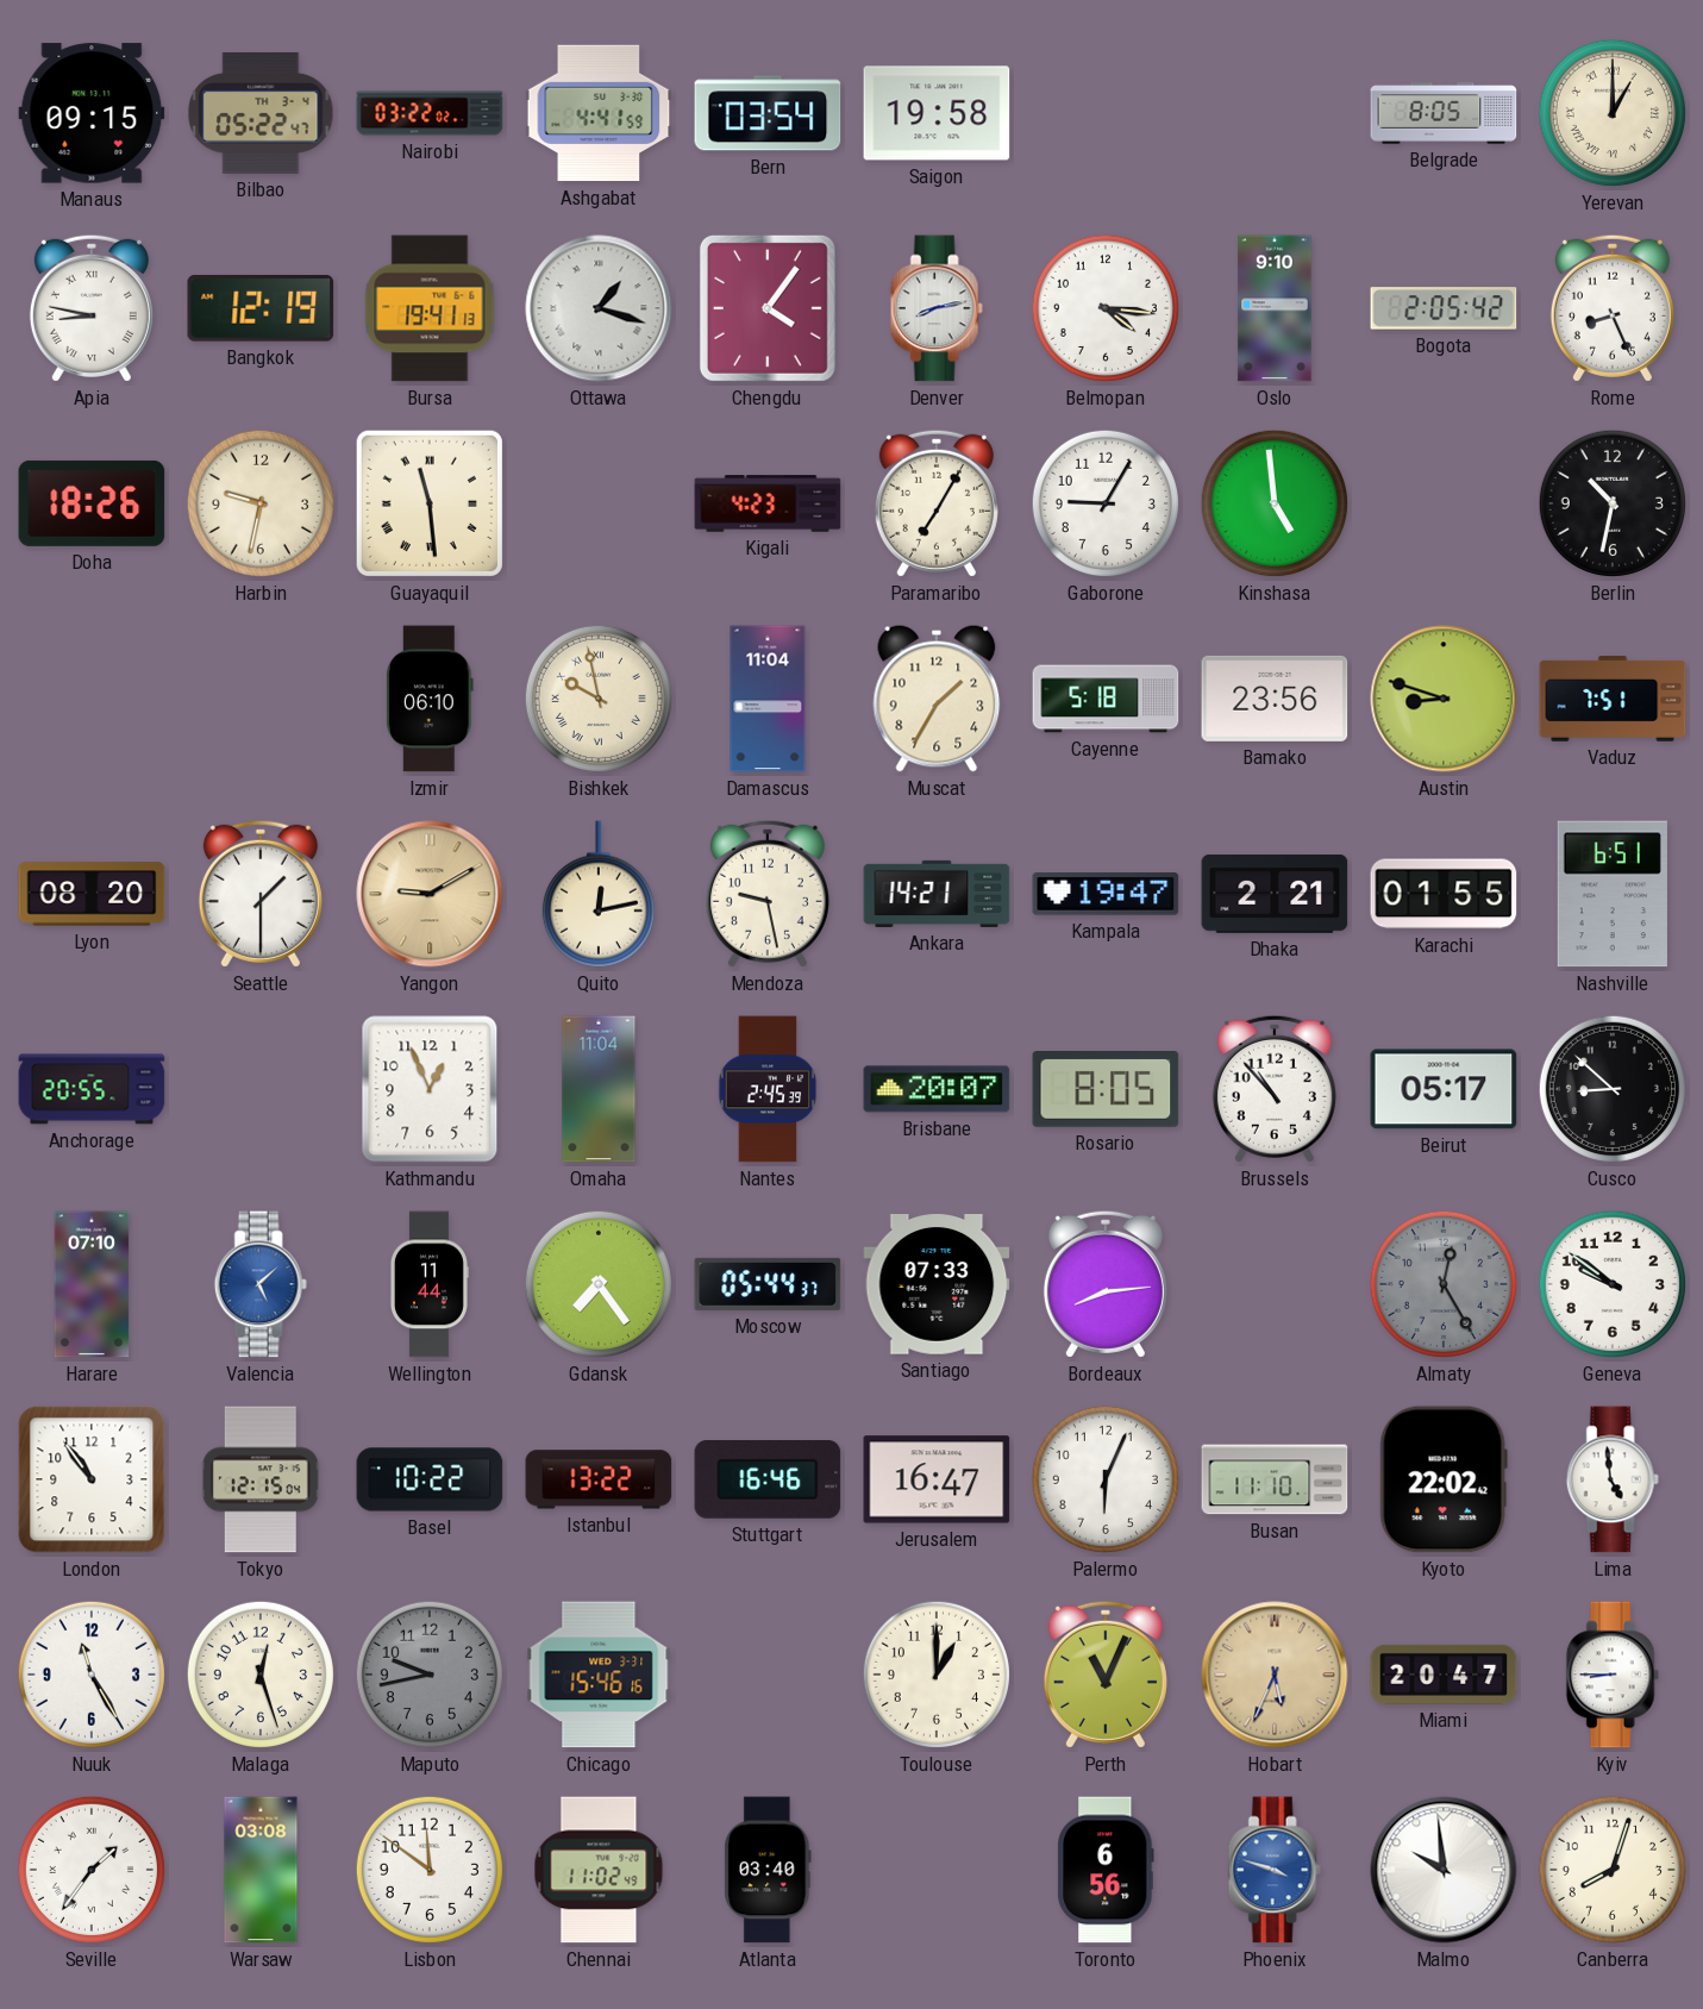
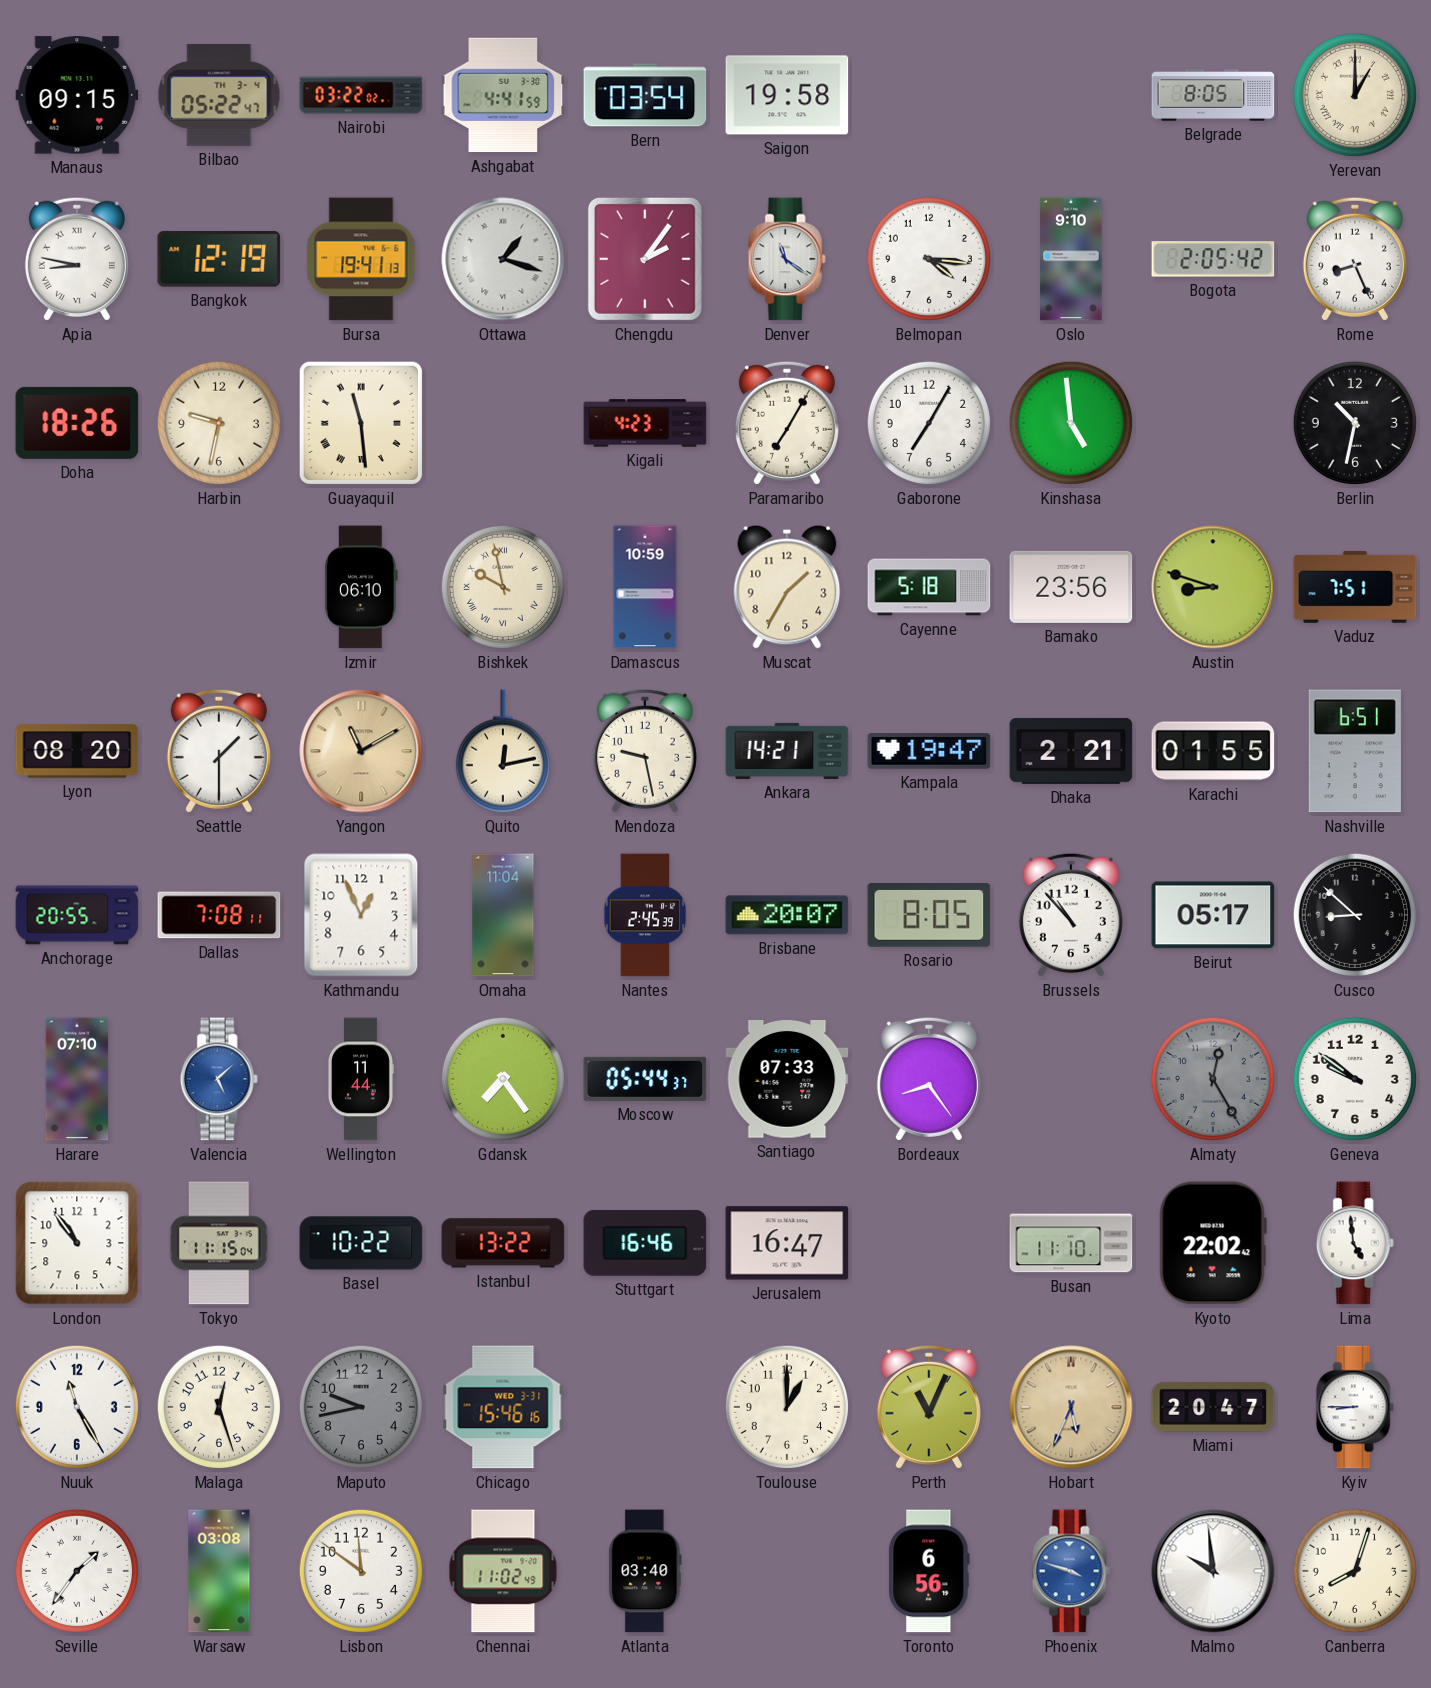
Chengdu: 4:06 -> 2:06 (645, 259)
Denver: 8:13 -> 11:21 (787, 259)
Gaborone: 9:05 -> 7:05 (929, 423)
Damascus: 11:04 -> 10:59 (645, 587)
Yangon: 9:10 -> 11:10 (361, 751)
Dallas: none -> 7:08 (219, 915)
Bordeaux: 8:14 -> 8:24 (929, 1079)
Tokyo: 12:15 -> 11:15 (219, 1243)
Palermo: 6:04 -> none (1106, 1479)
